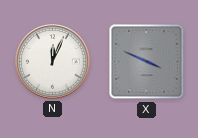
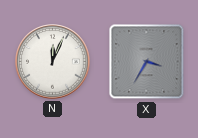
X: 3:49 -> 3:35 (147, 62)
